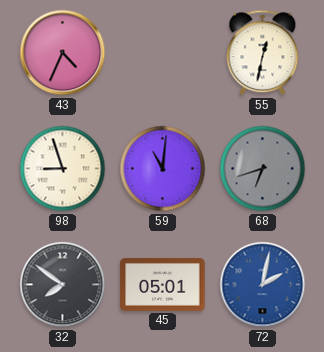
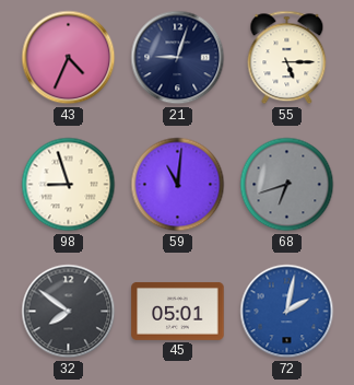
21: none -> 9:03 (178, 58)
55: 12:32 -> 5:15 (287, 58)
